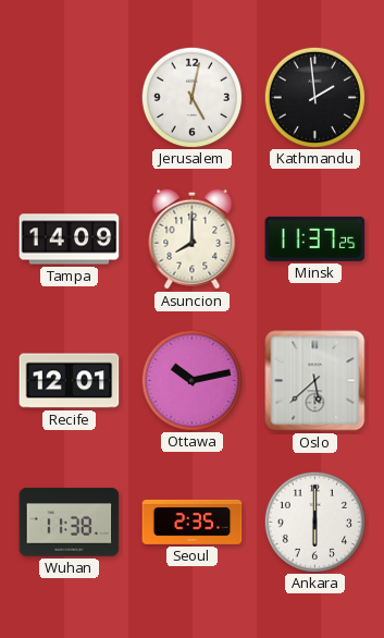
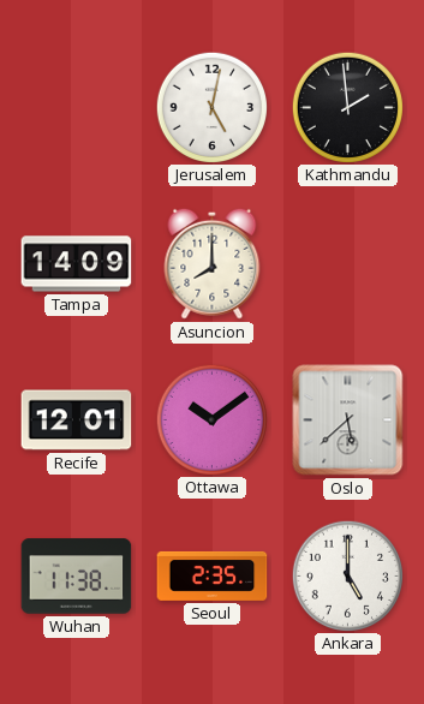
Minsk: 11:37 -> none (315, 238)
Ottawa: 10:13 -> 10:09 (211, 419)
Ankara: 6:00 -> 5:00 (347, 575)
